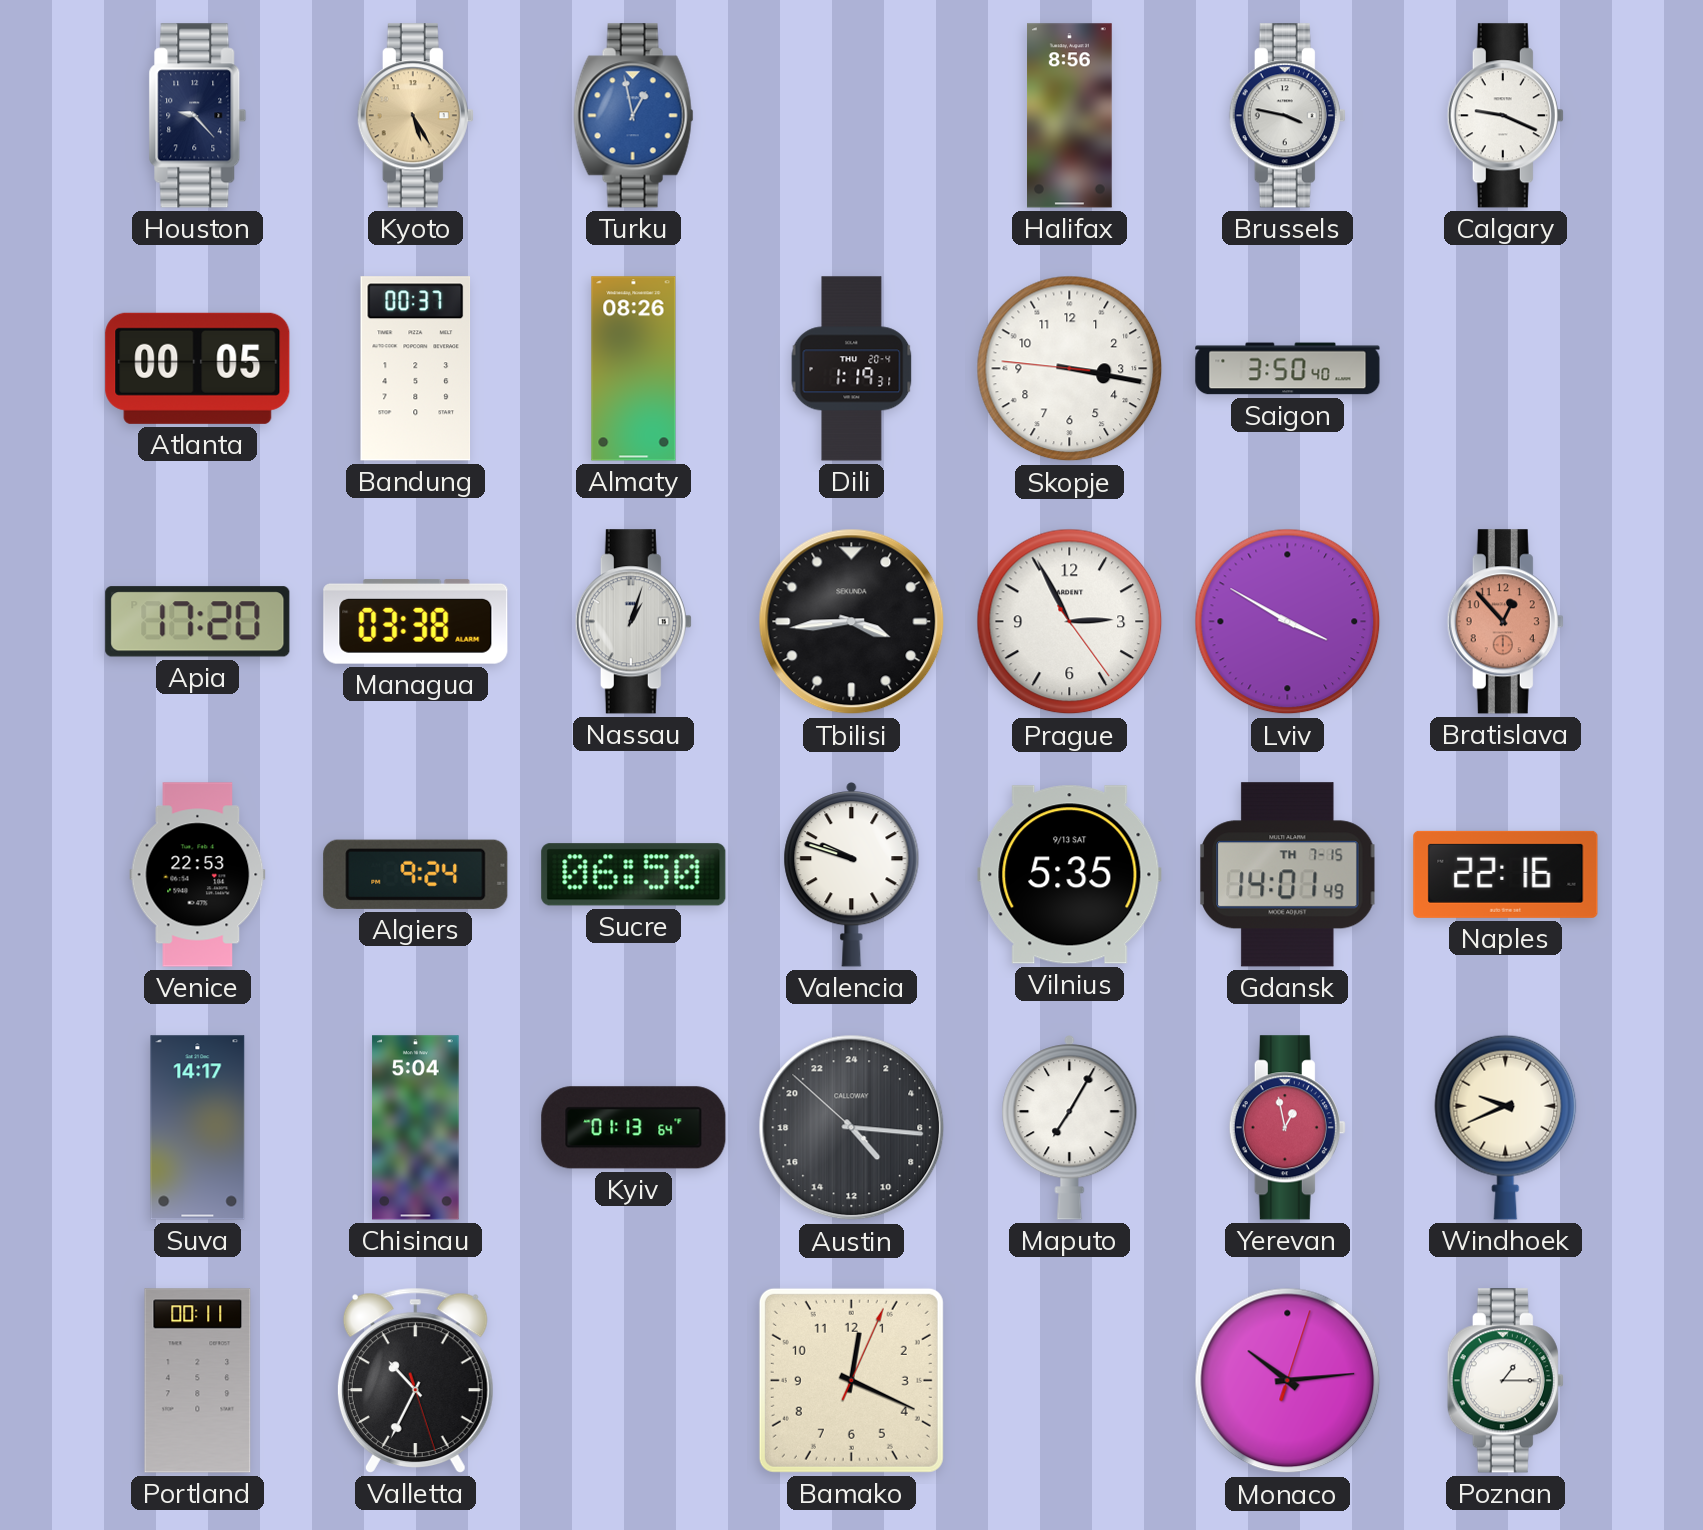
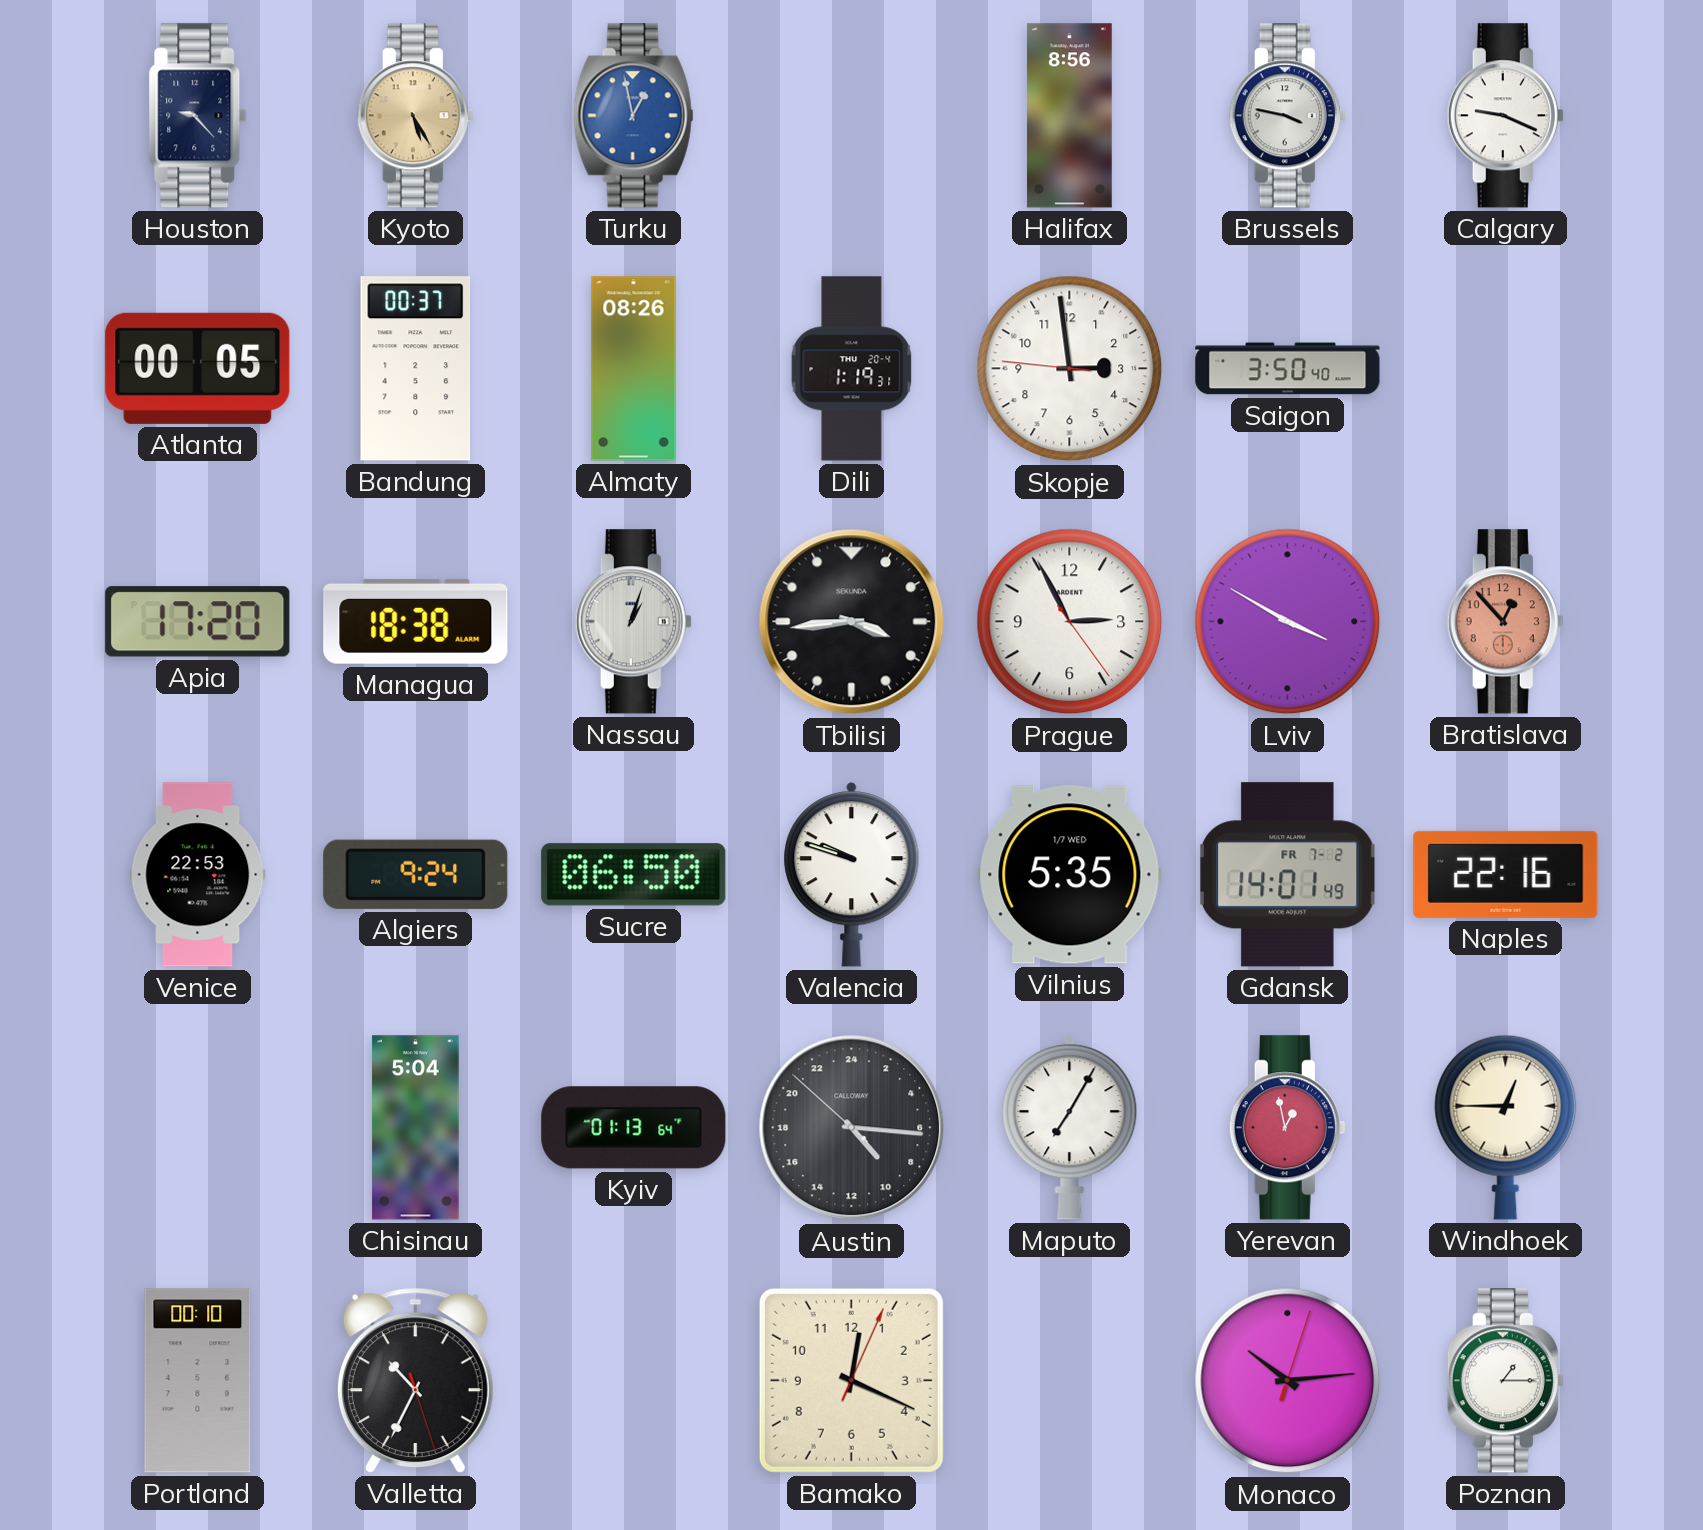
Skopje: 3:16 -> 2:58 (1070, 369)
Managua: 03:38 -> 18:38 (416, 621)
Vilnius date: 9/13 SAT -> 1/7 WED (1070, 875)
Gdansk date: TH 7-15 -> FR 7-2 (1288, 875)
Suva: 14:17 -> none (198, 1128)
Windhoek: 9:41 -> 12:45 (1506, 1127)
Portland: 00:11 -> 00:10 (198, 1381)
